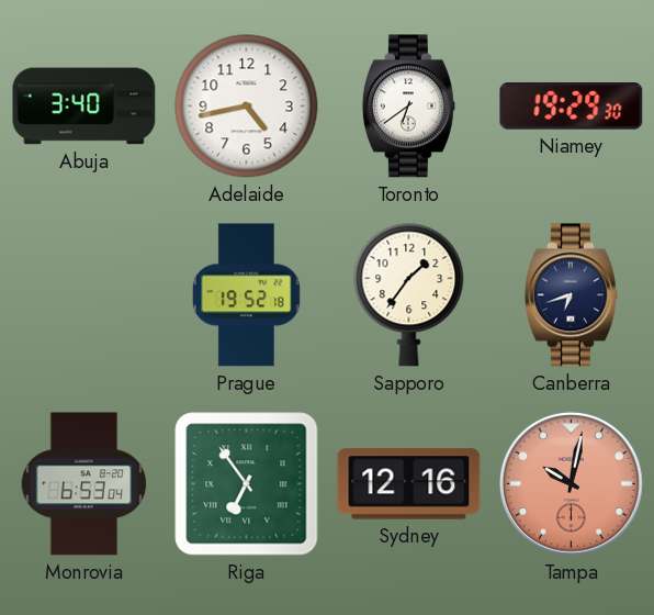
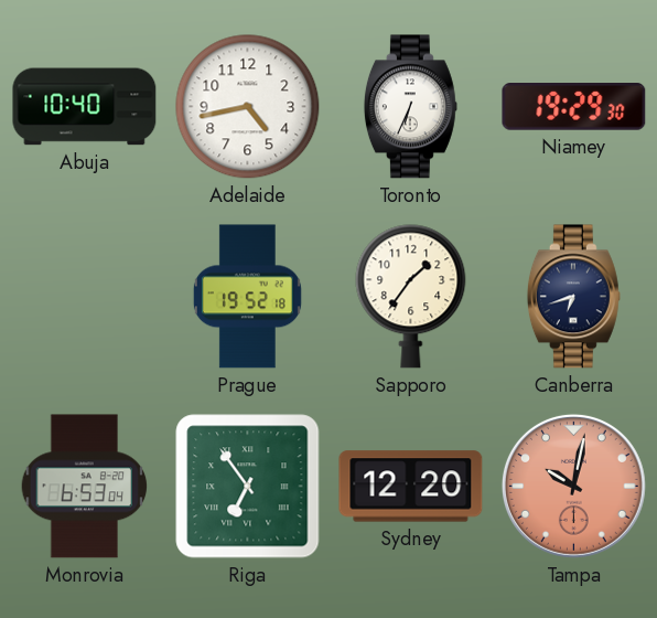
Abuja: 3:40 -> 10:40 (85, 107)
Toronto: 6:39 -> 6:34 (410, 107)
Sydney: 12:16 -> 12:20 (411, 487)
